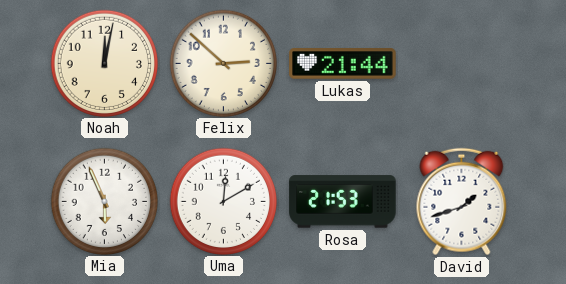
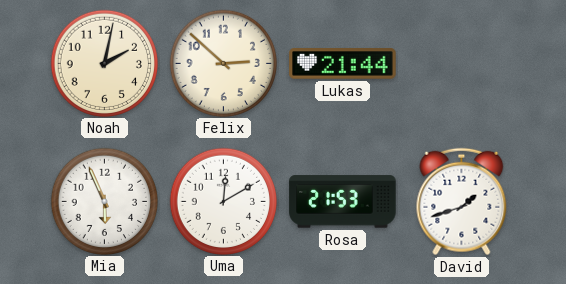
Noah: 12:02 -> 2:02 (104, 63)
